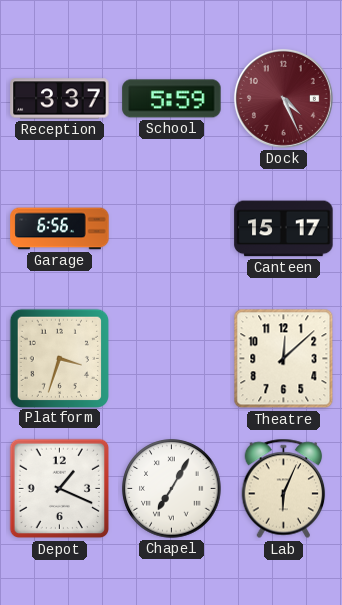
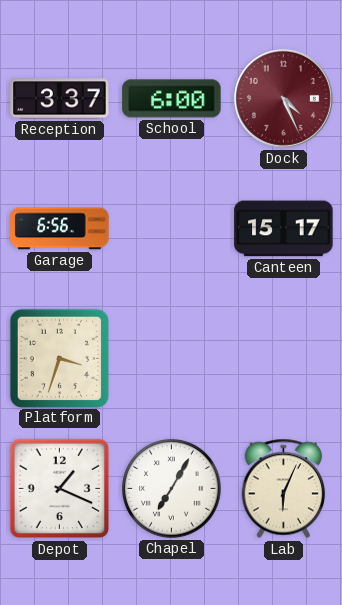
School: 5:59 -> 6:00 (172, 99)
Theatre: 12:08 -> none (284, 359)
